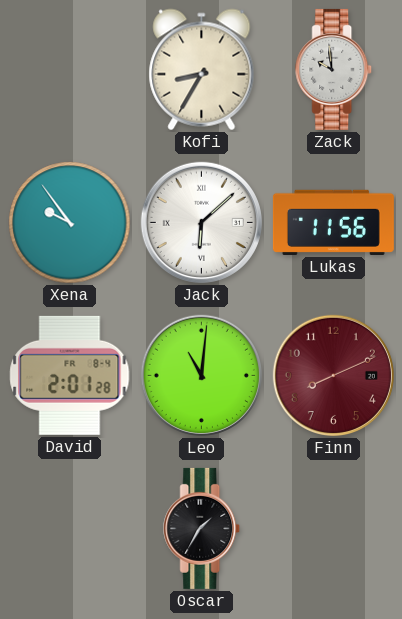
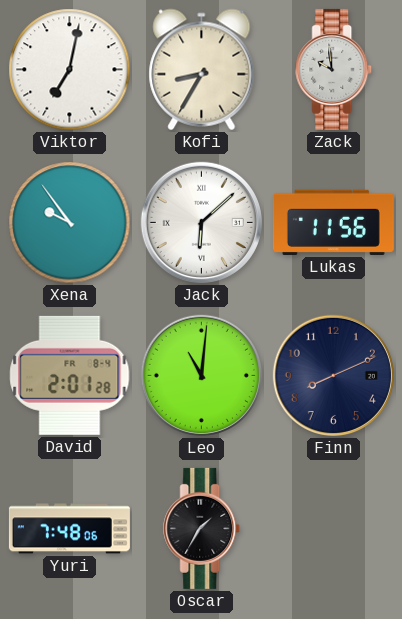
Viktor: none -> 7:02 (70, 70)
Finn dial: burgundy -> navy (333, 375)
Yuri: none -> 7:48 (69, 529)
